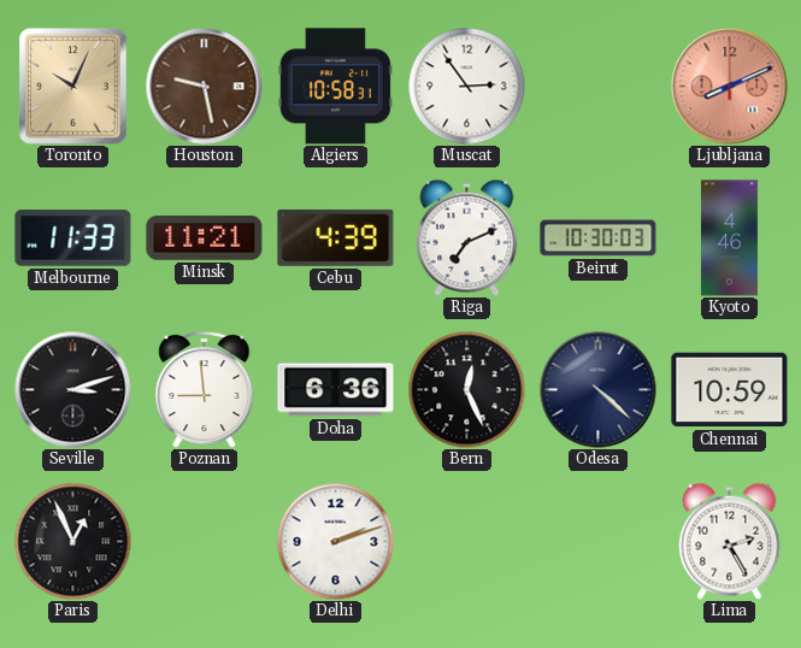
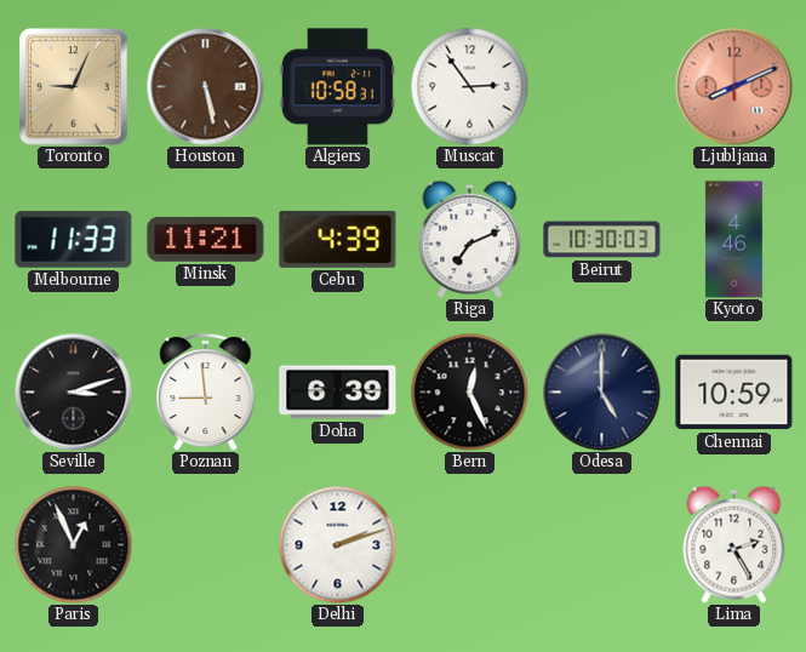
Toronto: 10:04 -> 9:04 (74, 87)
Houston: 9:28 -> 5:28 (206, 87)
Doha: 6:36 -> 6:39 (338, 393)
Odesa: 4:22 -> 5:00 (602, 393)
